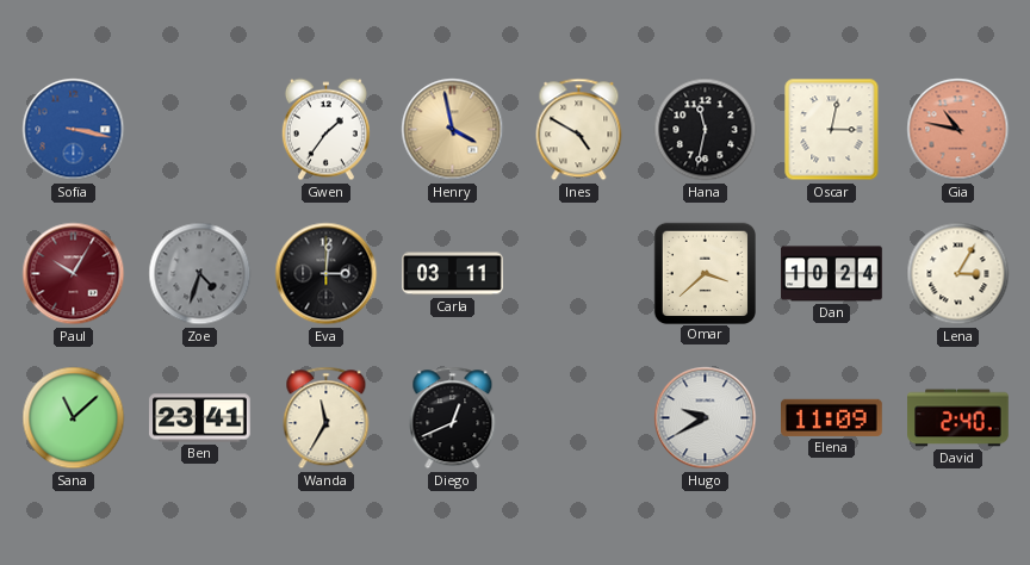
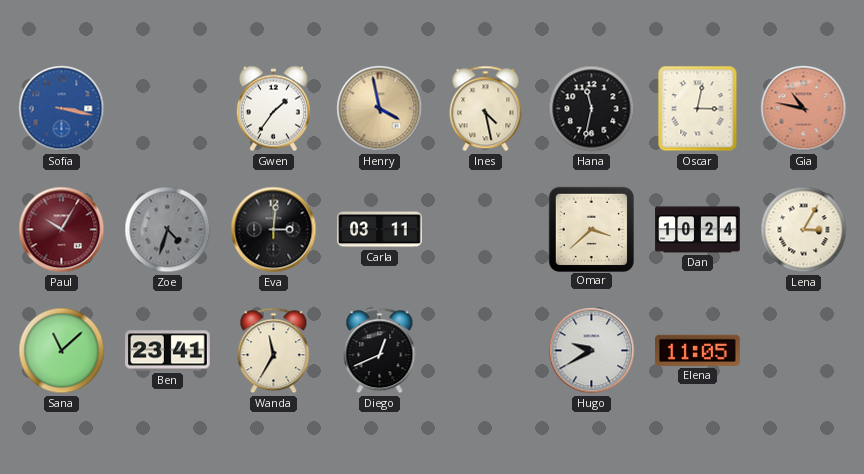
Ines: 4:50 -> 4:28 (486, 109)
Elena: 11:09 -> 11:05 (698, 350)
David: 2:40 -> none (958, 418)
